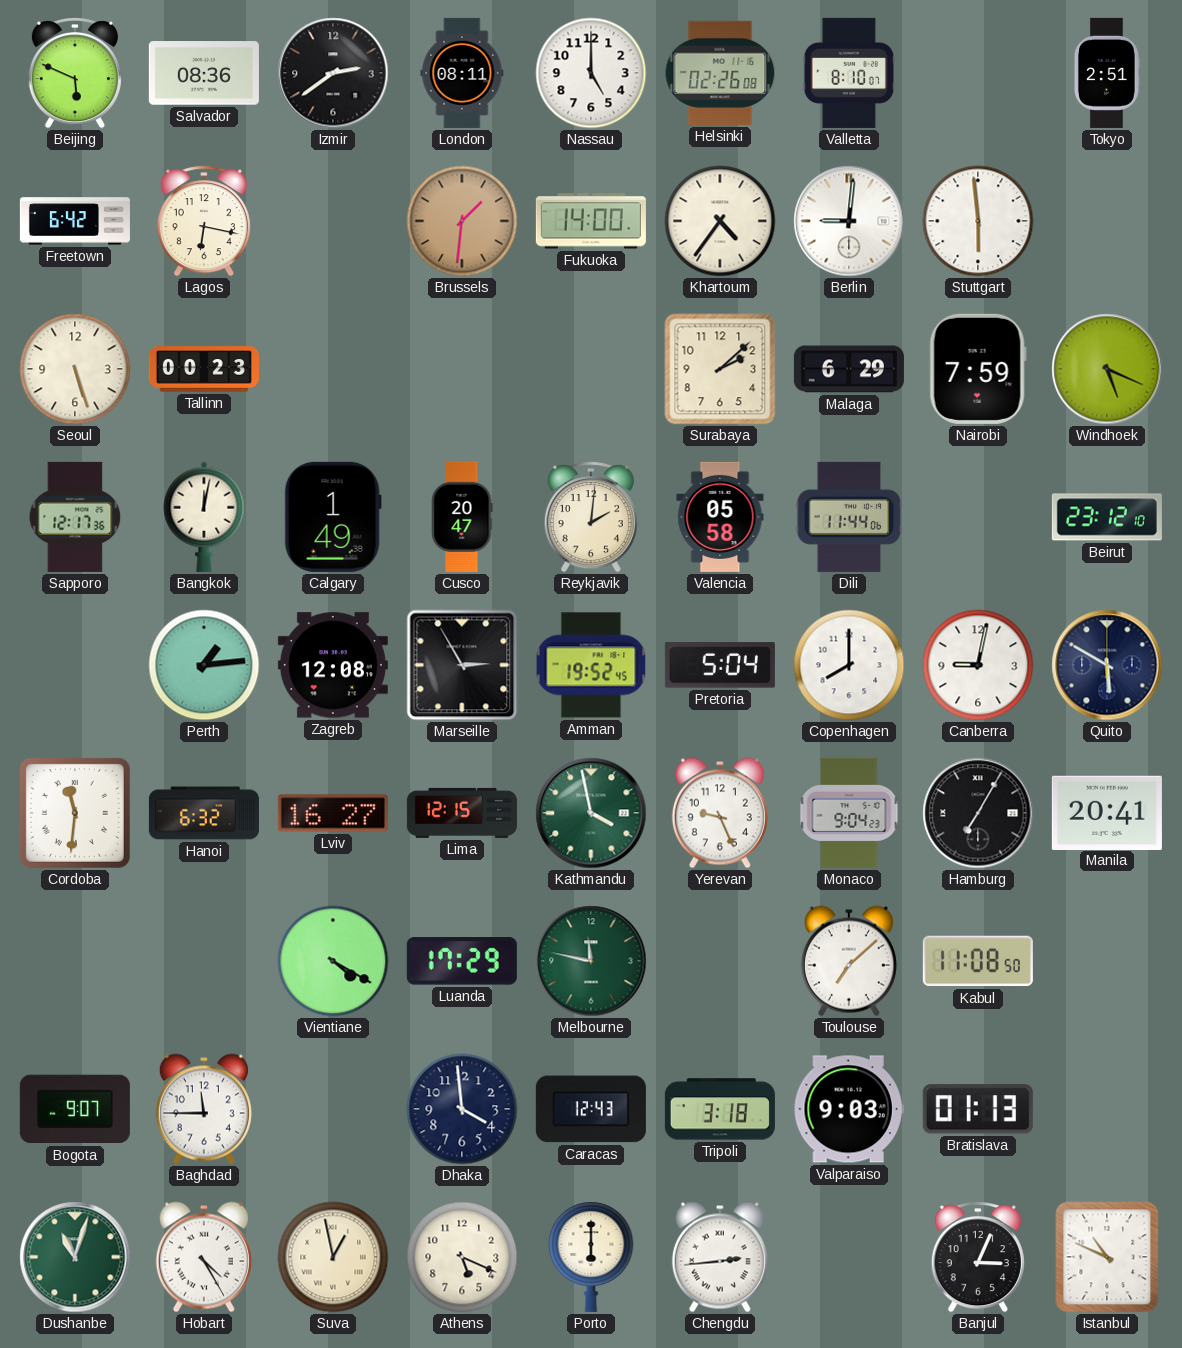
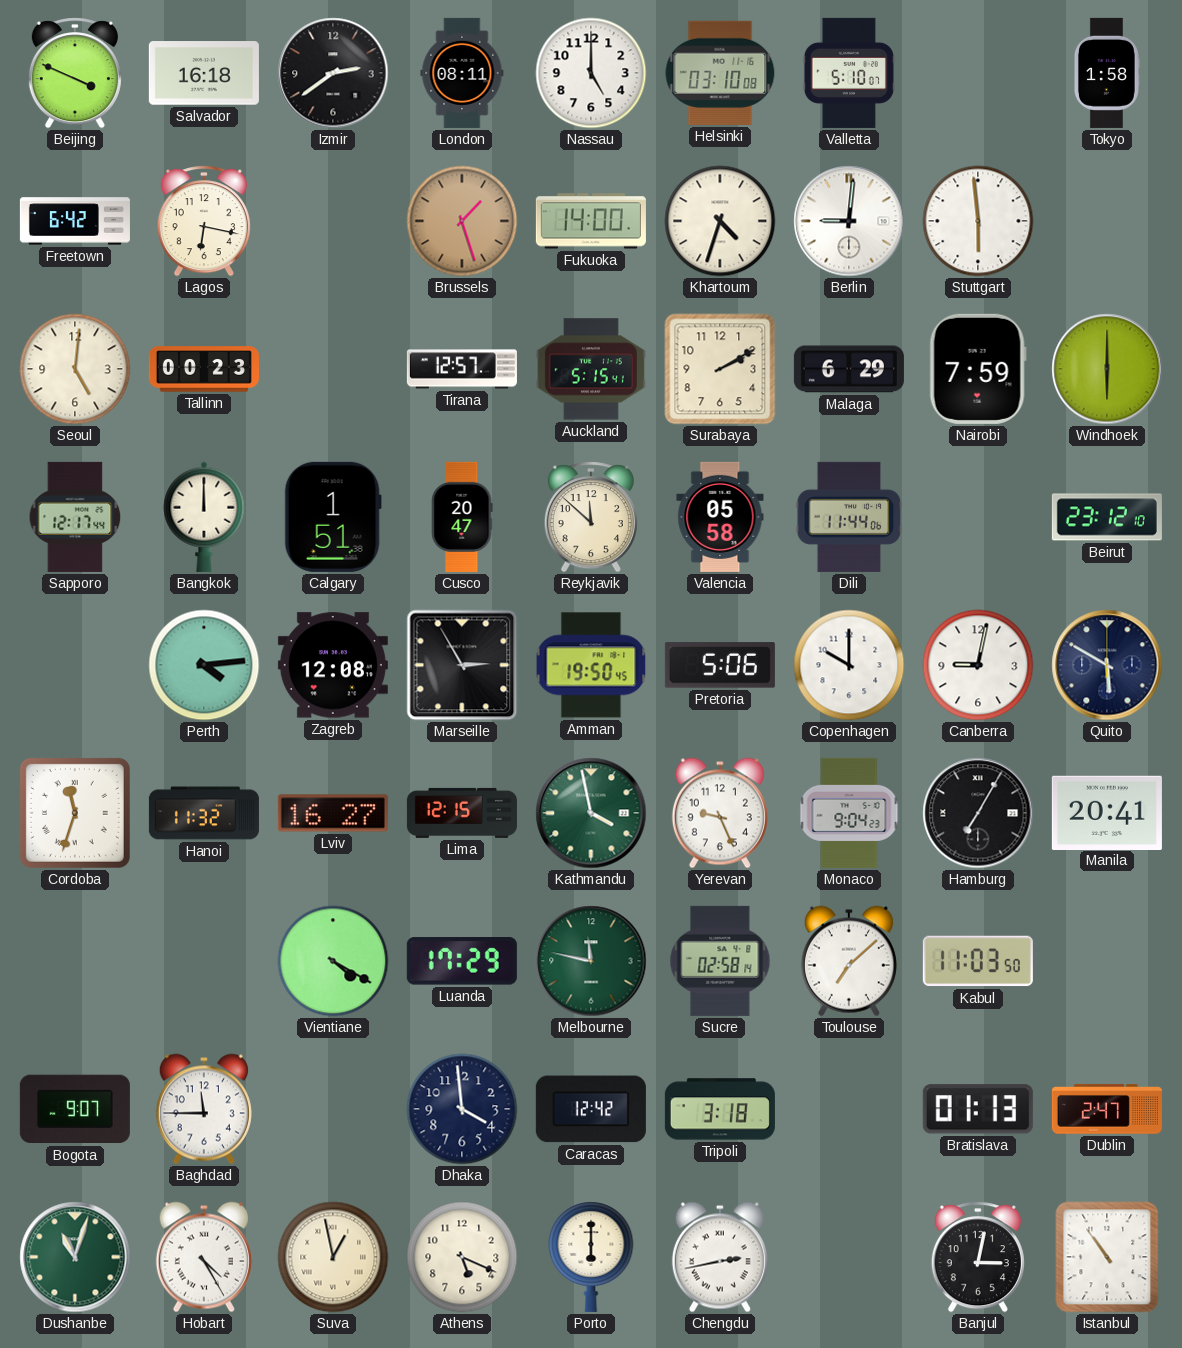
Beijing: 5:49 -> 3:49 (75, 73)
Salvador: 08:36 -> 16:18 (204, 73)
Helsinki: 02:26 -> 03:10 (720, 73)
Valletta: 8:10 -> 5:10 (849, 73)
Tokyo: 2:51 -> 1:58 (1106, 73)
Brussels: 1:31 -> 1:27 (462, 221)
Khartoum: 4:36 -> 4:33 (720, 221)
Seoul: 5:27 -> 5:01 (75, 369)
Tirana: none -> 12:57 (462, 369)
Auckland: none -> 5:15 (591, 369)
Surabaya: 2:08 -> 2:10 (720, 369)
Windhoek: 5:19 -> 6:00 (1107, 369)
Sapporo: 12:17:36 -> 12:17:44 (75, 517)
Bangkok: 12:02 -> 12:00 (204, 517)
Calgary: 1:49 -> 1:51 (333, 517)
Reykjavik: 2:01 -> 11:52 (591, 517)
Perth: 1:14 -> 4:14 (204, 665)
Amman: 19:52 -> 19:50 (591, 665)
Pretoria: 5:04 -> 5:06 (720, 665)
Copenhagen: 8:00 -> 10:00 (849, 665)
Cordoba: 11:31 -> 11:33 (75, 813)
Hanoi: 6:32 -> 11:32 (204, 813)
Sucre: none -> 02:58 (720, 961)
Kabul: 11:08 -> 11:03 (978, 961)
Caracas: 12:43 -> 12:42 (591, 1109)
Valparaiso: 9:03 -> none (849, 1109)
Dublin: none -> 2:47 (1107, 1109)
Chengdu: 2:44 -> 2:43 (720, 1257)
Banjul: 3:04 -> 3:02 (978, 1257)
Istanbul: 10:49 -> 10:54 (1107, 1257)
